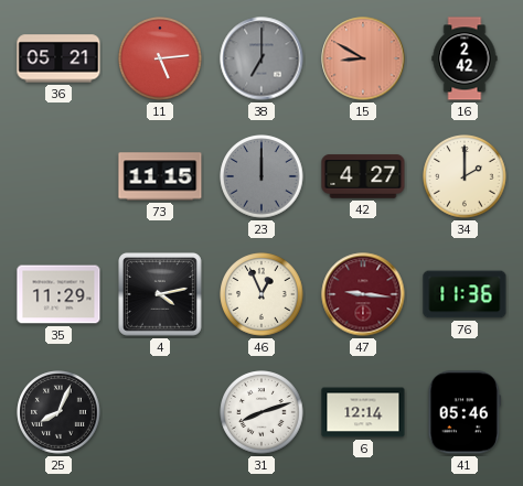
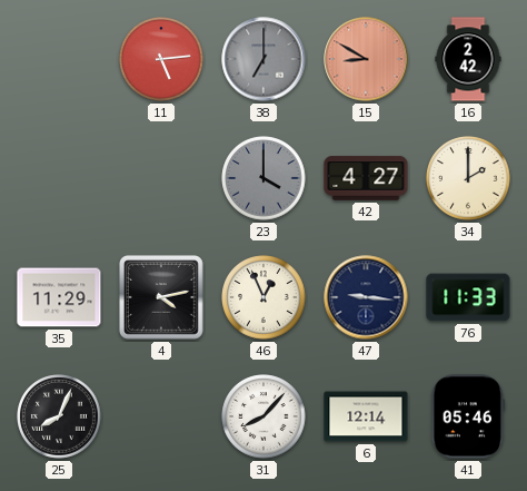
36: 05:21 -> none (58, 58)
73: 11:15 -> none (160, 176)
23: 12:00 -> 4:00 (263, 178)
47 dial: burgundy -> navy (366, 297)
76: 11:36 -> 11:33 (468, 297)
31: 8:12 -> 8:07 (263, 416)
